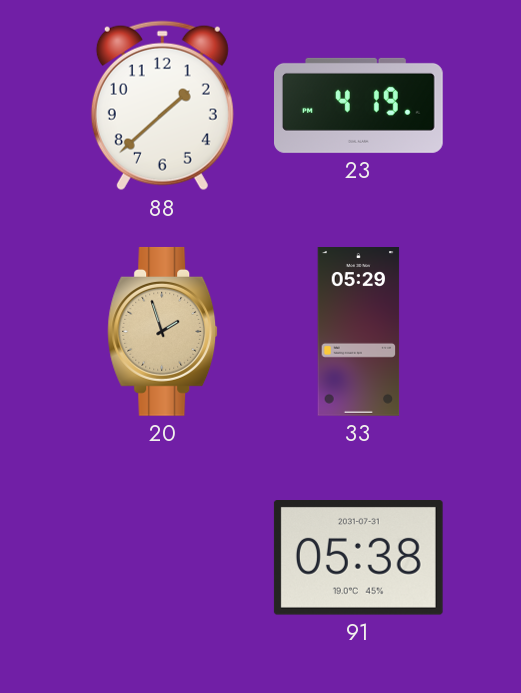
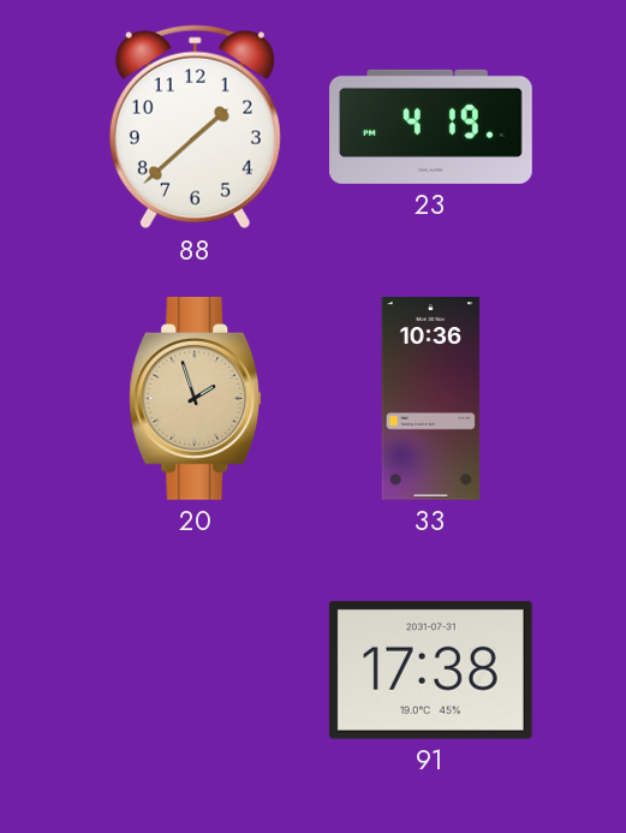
33: 05:29 -> 10:36 (431, 399)
91: 05:38 -> 17:38 (430, 671)
